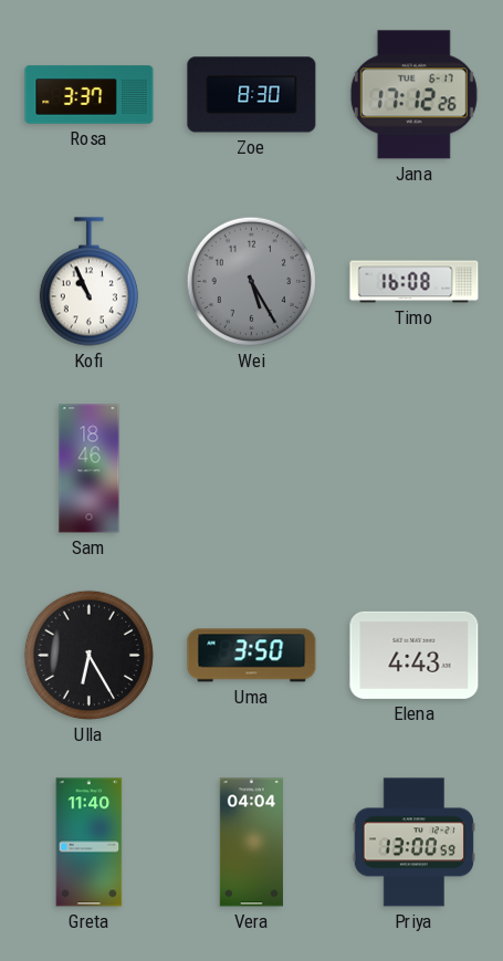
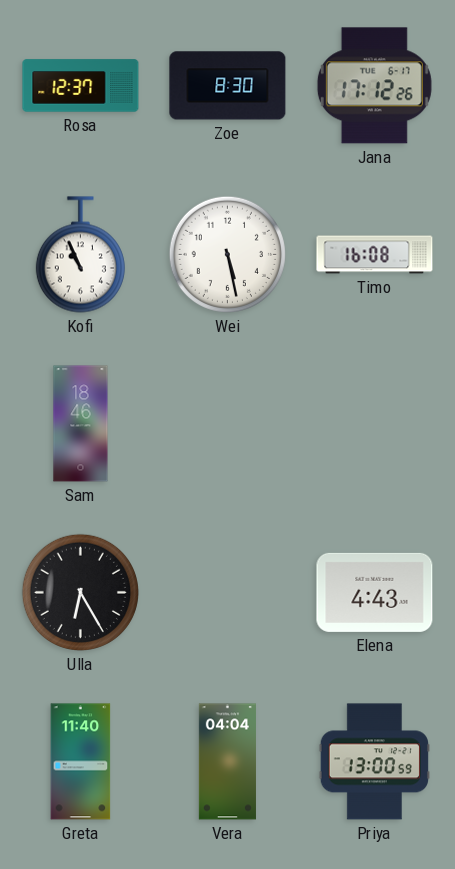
Rosa: 3:37 -> 12:37 (81, 86)
Wei: 5:25 -> 5:28 (227, 254)
Wei dial: grey -> white (227, 254)
Uma: 3:50 -> none (252, 656)
